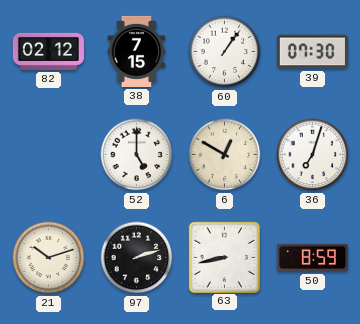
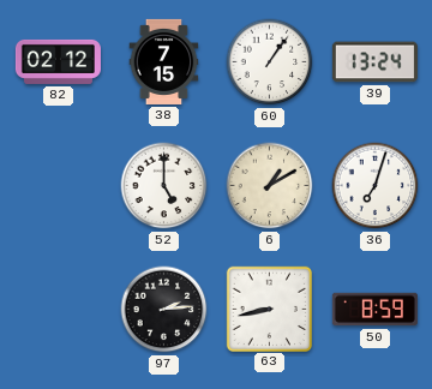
39: 07:30 -> 13:24 (374, 62)
6: 12:50 -> 1:10 (270, 186)
21: 10:12 -> none (49, 258)
97: 2:12 -> 2:14 (164, 310)
